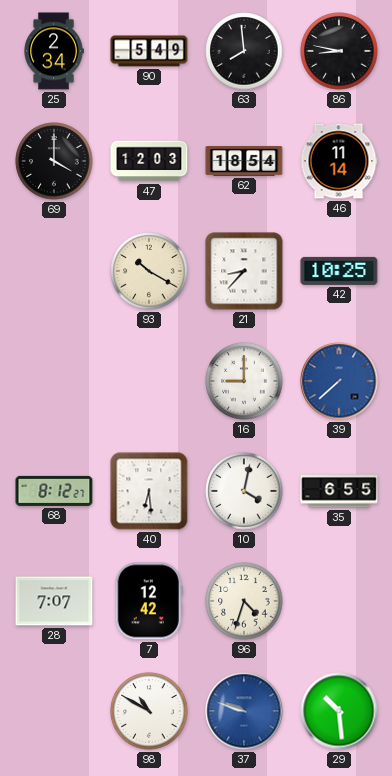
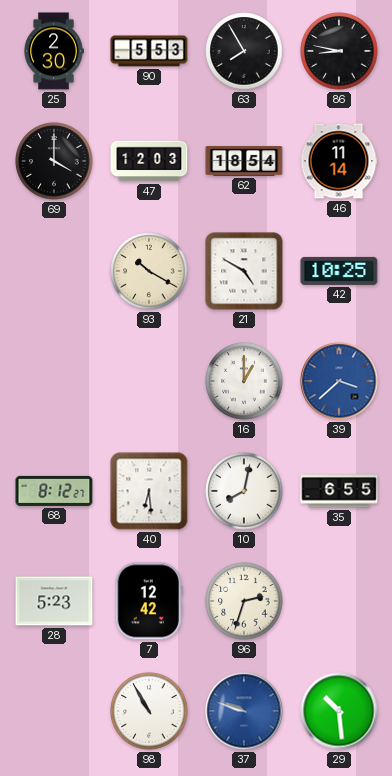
25: 2:34 -> 2:30 (54, 51)
90: 5:49 -> 5:53 (149, 51)
63: 7:59 -> 7:55 (244, 51)
21: 8:37 -> 4:50 (244, 271)
16: 9:00 -> 1:00 (244, 381)
39: 7:38 -> 3:38 (339, 381)
10: 4:02 -> 8:02 (244, 491)
28: 7:07 -> 5:23 (54, 601)
96: 4:33 -> 2:33 (244, 601)
98: 10:50 -> 10:55 (149, 711)
